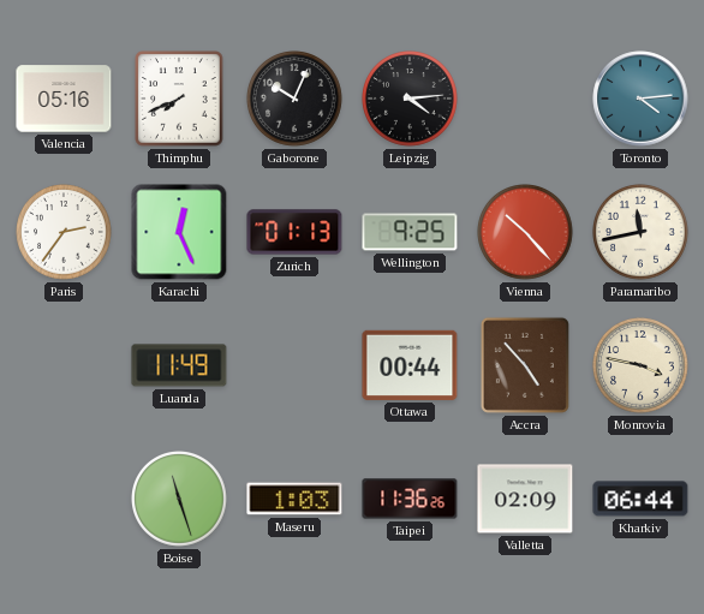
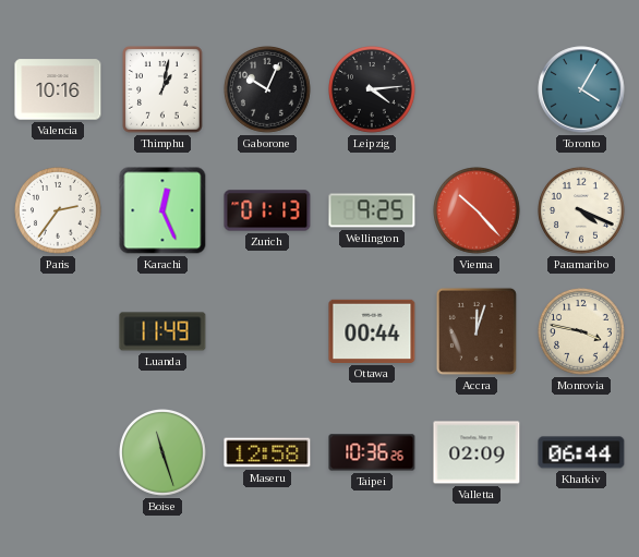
Valencia: 05:16 -> 10:16 (58, 89)
Thimphu: 7:41 -> 1:02 (162, 89)
Toronto: 4:14 -> 4:05 (581, 89)
Paramaribo: 11:43 -> 4:19 (582, 211)
Accra: 4:53 -> 12:03 (477, 331)
Maseru: 1:03 -> 12:58 (267, 452)
Taipei: 11:36 -> 10:36 (372, 452)
